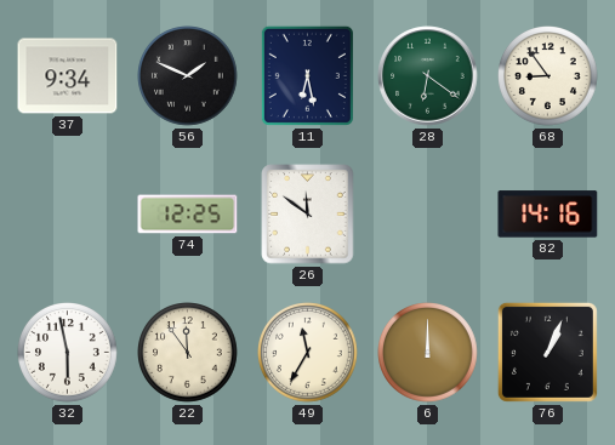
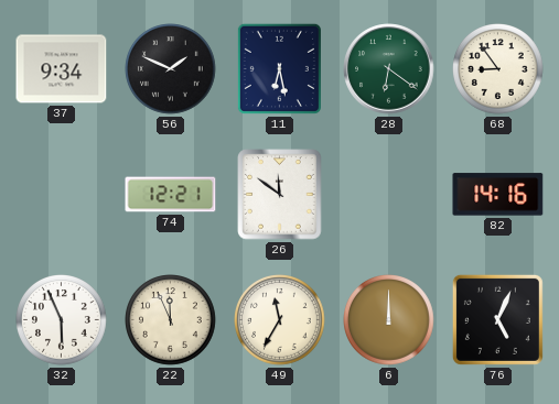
74: 12:25 -> 12:21 (171, 195)
32: 5:58 -> 5:56 (62, 320)
22: 11:54 -> 11:56 (171, 320)
76: 1:04 -> 5:04 (497, 319)
